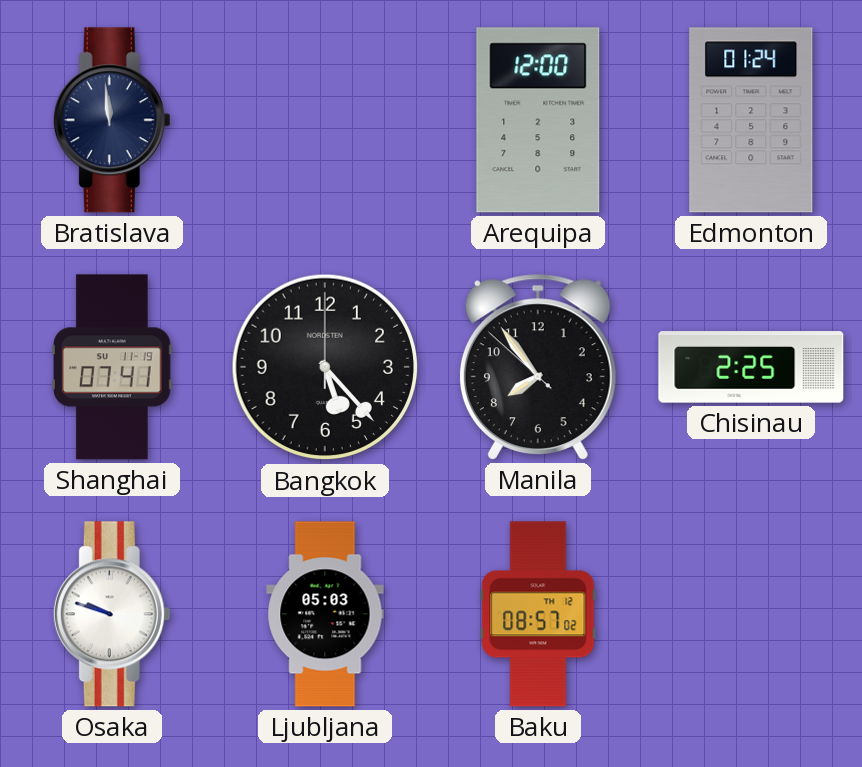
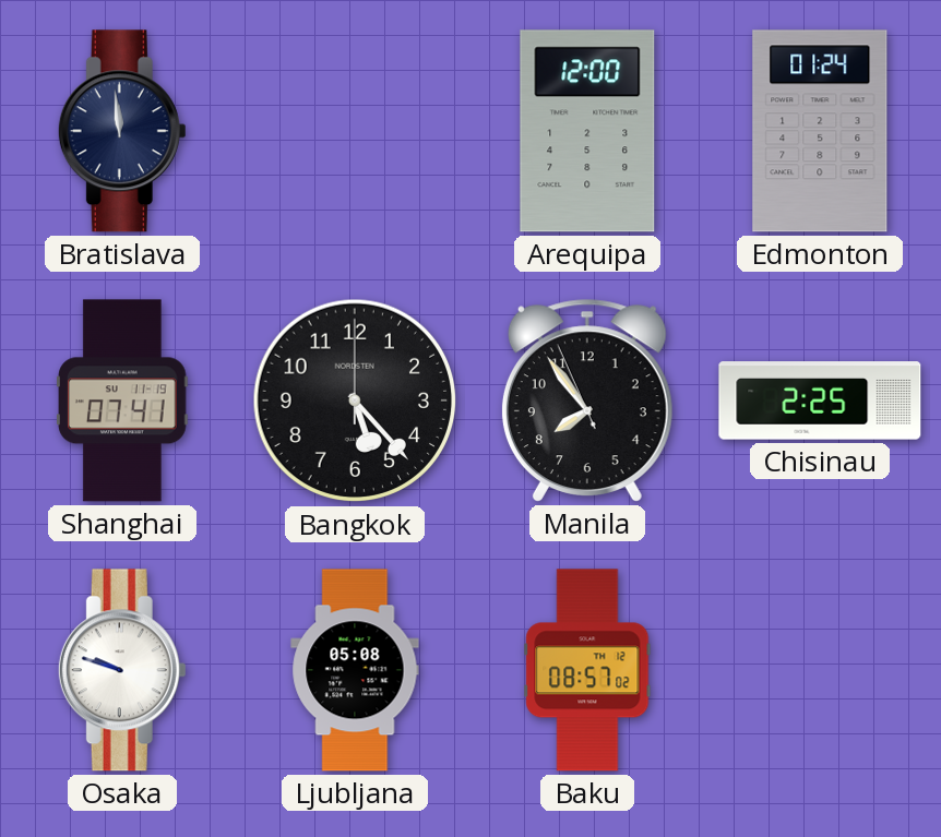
Manila: 7:53:52 -> 7:53:56 (587, 400)
Ljubljana: 05:03 -> 05:08 (355, 670)
